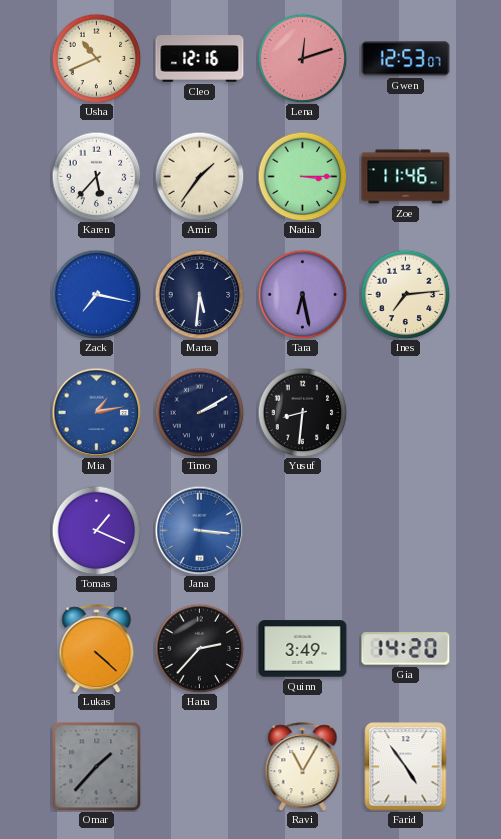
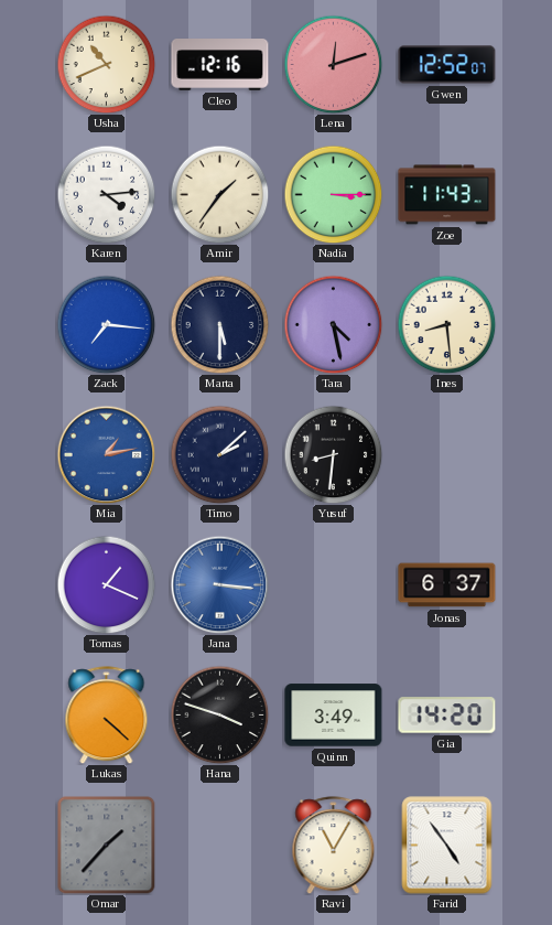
Gwen: 12:53 -> 12:52 (447, 65)
Karen: 5:37 -> 4:14 (106, 194)
Zoe: 11:46 -> 11:43 (447, 195)
Zack: 7:17 -> 7:16 (106, 324)
Marta: 5:31 -> 5:30 (219, 324)
Tara: 6:28 -> 4:28 (333, 324)
Ines: 7:14 -> 8:29 (446, 324)
Timo: 2:10 -> 2:08 (219, 454)
Jonas: none -> 6:37 (447, 585)
Hana: 2:37 -> 3:48 (219, 714)
